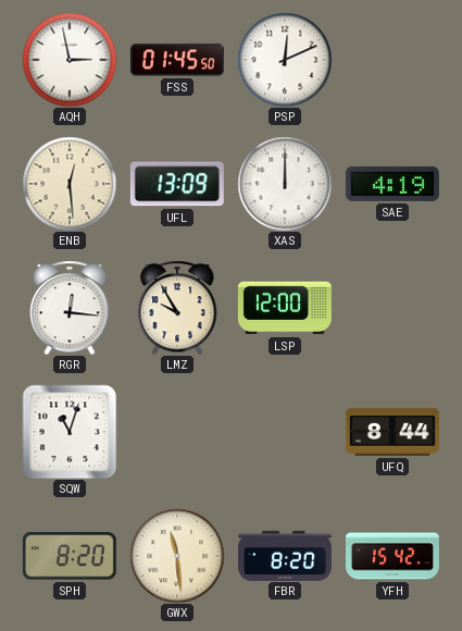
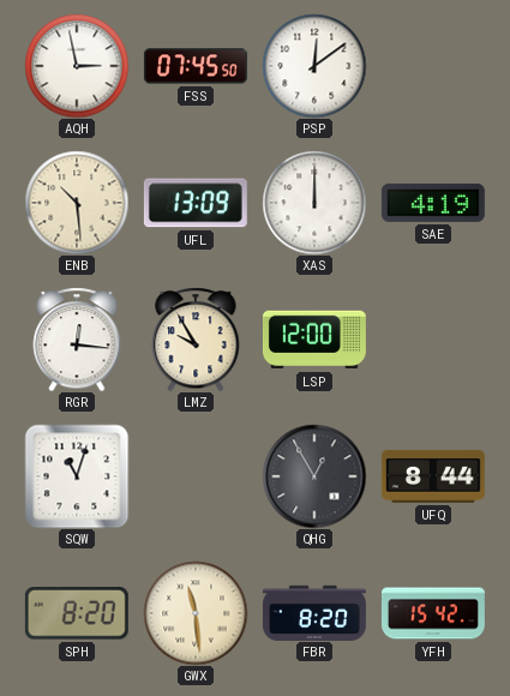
FSS: 01:45 -> 07:45 (196, 66)
PSP: 12:11 -> 12:09 (314, 66)
ENB: 12:29 -> 10:29 (77, 203)
QHG: none -> 12:55 (314, 476)
